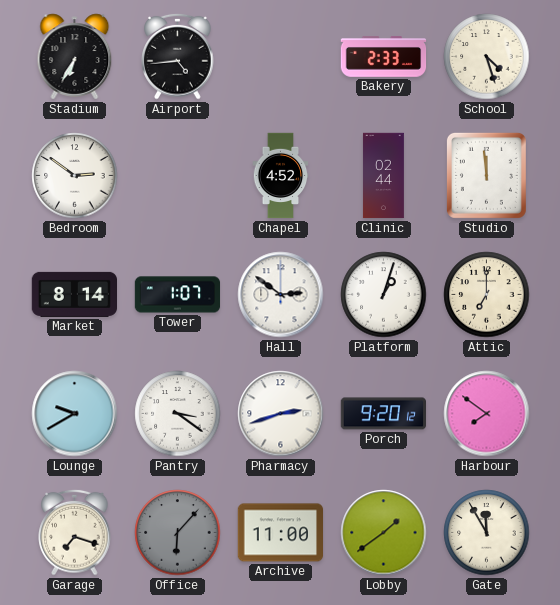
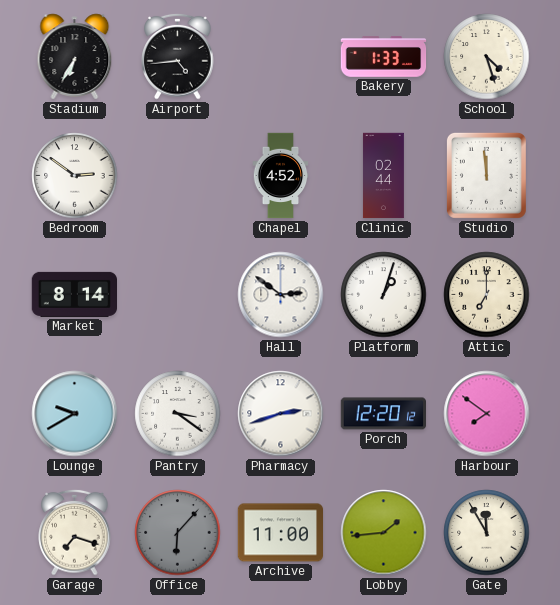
Bakery: 2:33 -> 1:33 (384, 57)
Tower: 1:07 -> none (178, 295)
Porch: 9:20 -> 12:20 (383, 414)
Lobby: 1:39 -> 1:44 (384, 533)
